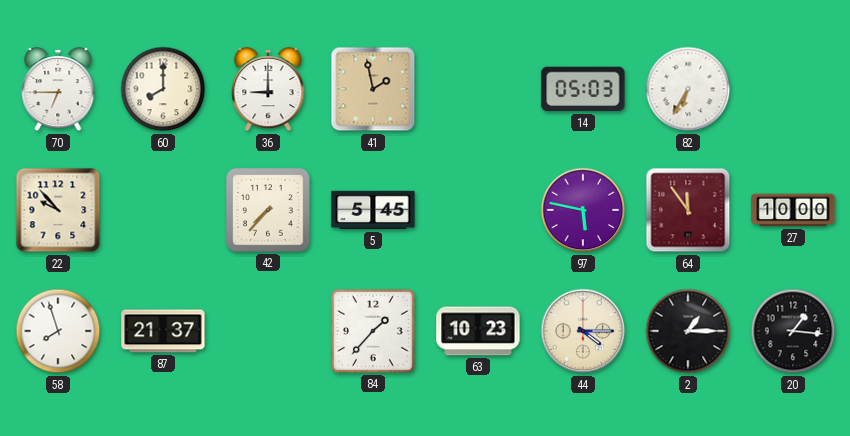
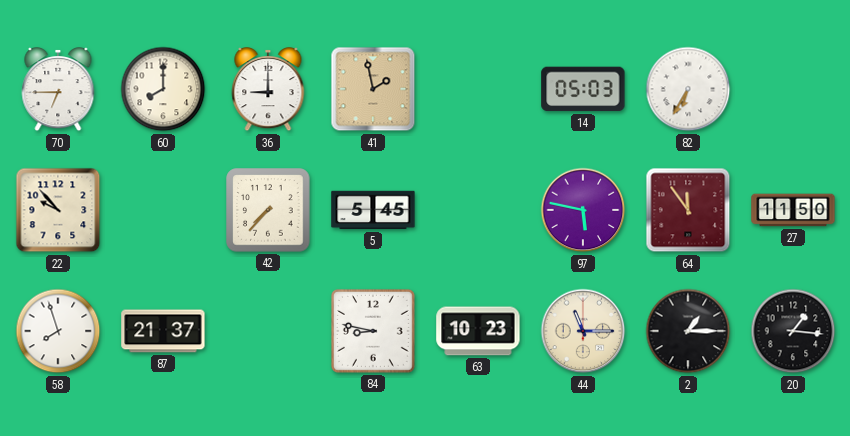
27: 10:00 -> 11:50 (793, 210)
84: 1:37 -> 8:47 (373, 331)
44: 4:15 -> 11:15 (583, 331)
